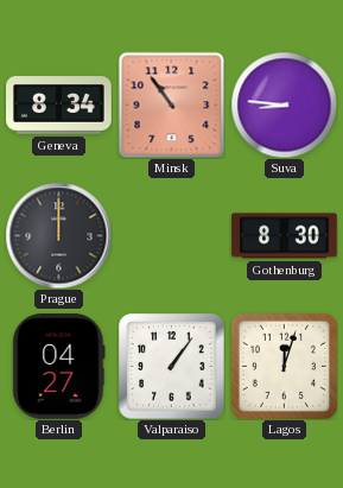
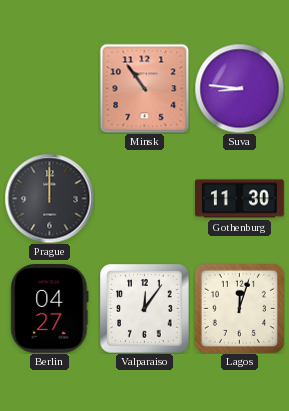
Geneva: 8:34 -> none (59, 106)
Gothenburg: 8:30 -> 11:30 (240, 199)
Valparaiso: 1:06 -> 12:06 (144, 308)
